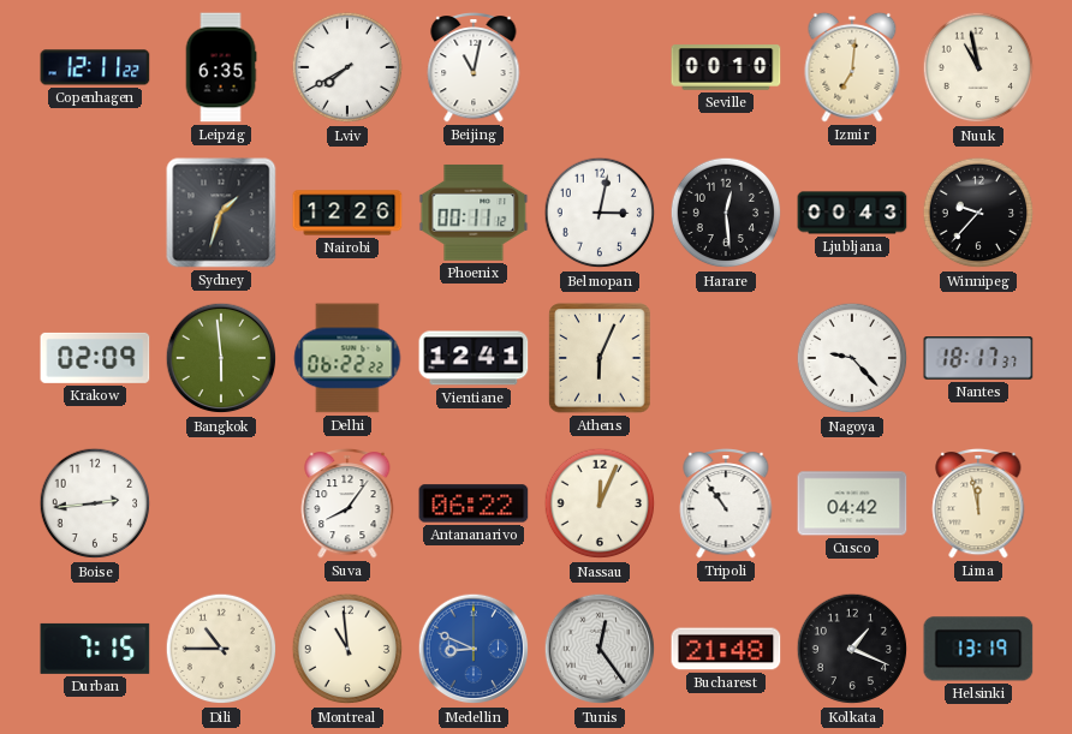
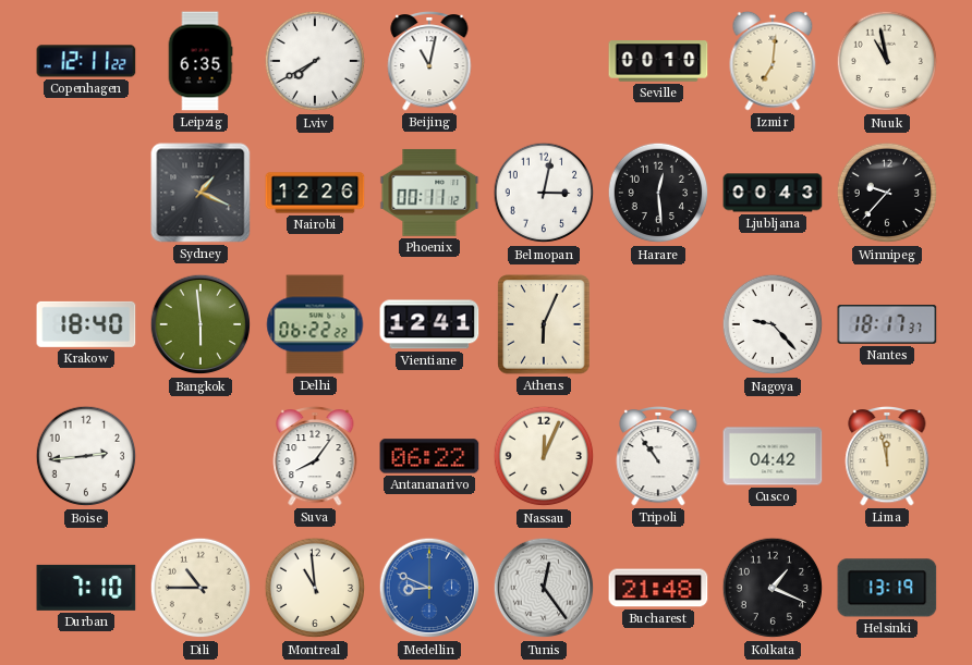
Sydney: 1:33 -> 1:19 (201, 193)
Krakow: 02:09 -> 18:40 (86, 324)
Durban: 7:15 -> 7:10 (86, 588)
